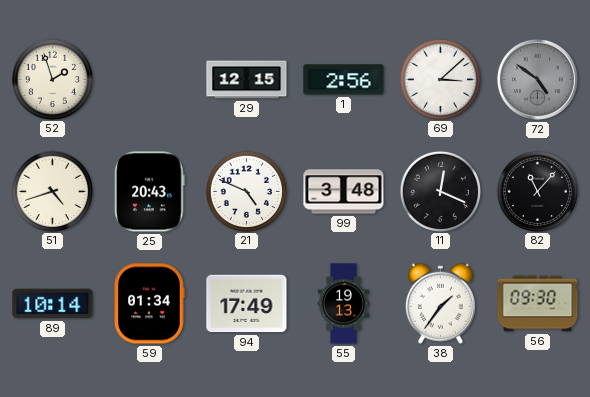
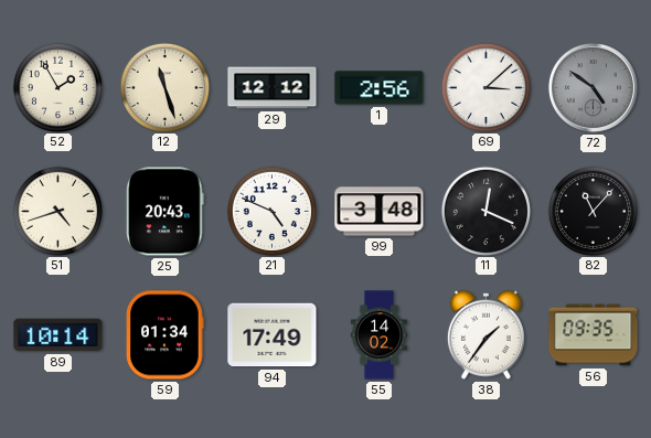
52: 1:57 -> 1:55 (57, 87)
12: none -> 11:27 (164, 87)
29: 12:15 -> 12:12 (273, 88)
55: 19:13 -> 14:02 (378, 335)
56: 09:30 -> 09:35 (594, 335)
